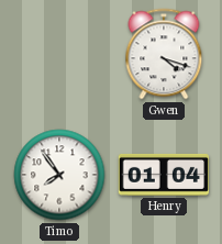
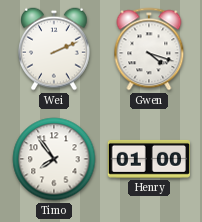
Wei: none -> 2:11 (55, 49)
Henry: 01:04 -> 01:00 (148, 159)
